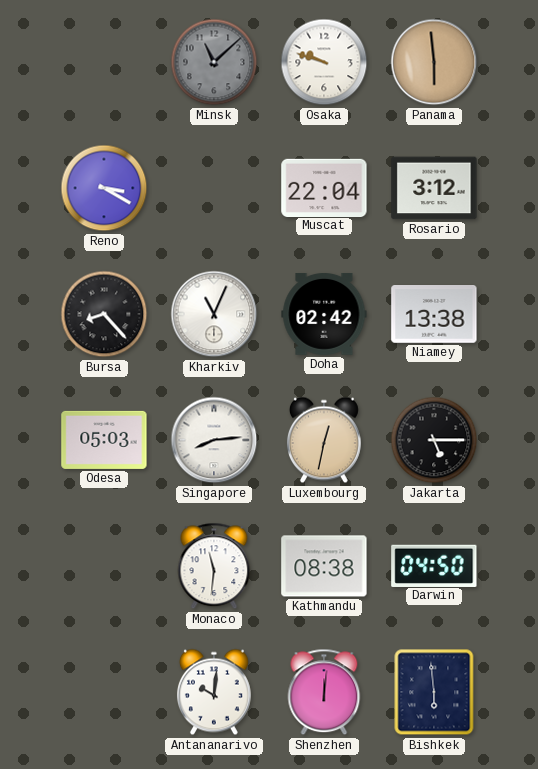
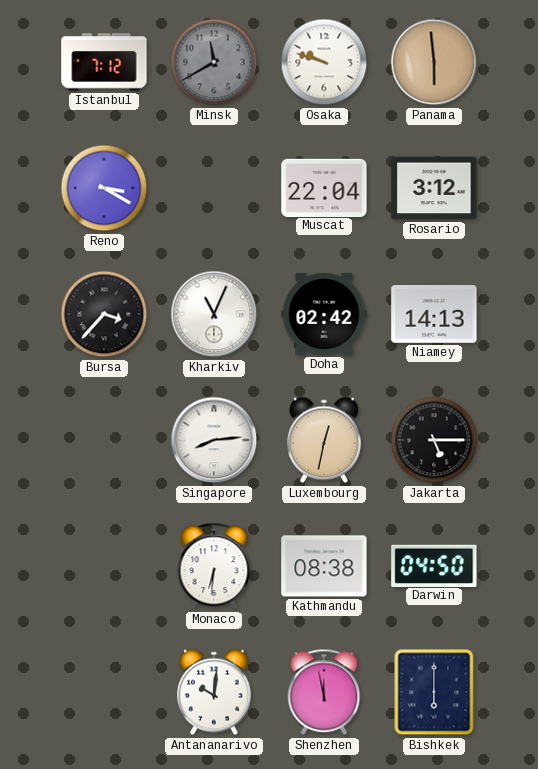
Istanbul: none -> 7:12 (104, 62)
Minsk: 11:08 -> 11:40 (214, 62)
Bursa: 8:23 -> 3:37 (104, 314)
Niamey: 13:38 -> 14:13 (434, 315)
Odesa: 05:03 -> none (104, 440)
Monaco: 11:31 -> 6:31 (214, 566)
Shenzhen: 12:01 -> 11:58 (324, 692)
Bishkek: 5:59 -> 6:00 (434, 692)
